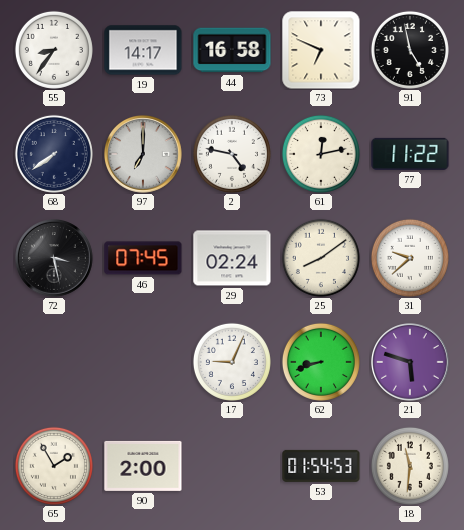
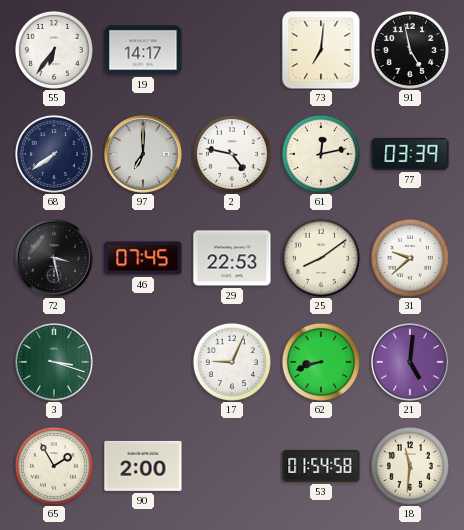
55: 8:36 -> 6:36 (54, 50)
44: 16:58 -> none (232, 50)
73: 6:49 -> 7:01 (321, 50)
77: 11:22 -> 03:39 (410, 154)
29: 02:24 -> 22:53 (232, 258)
3: none -> 3:18 (55, 363)
21: 5:48 -> 5:01 (411, 363)
53: 01:54:53 -> 01:54:58 (321, 466)
